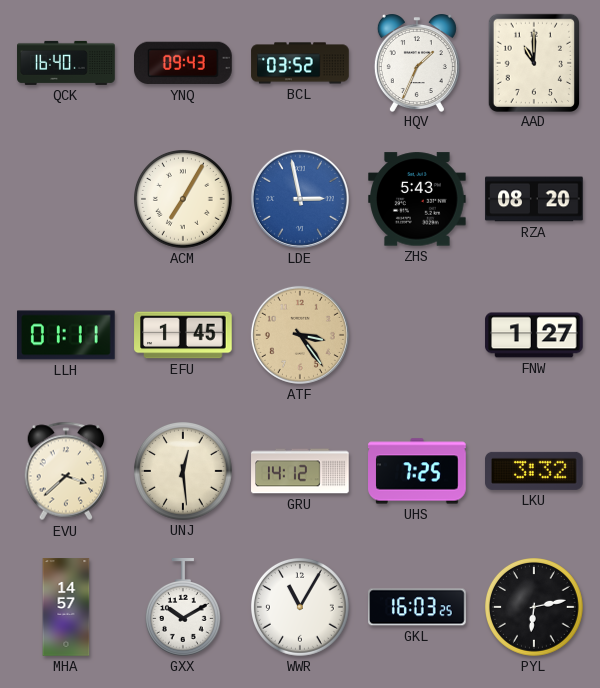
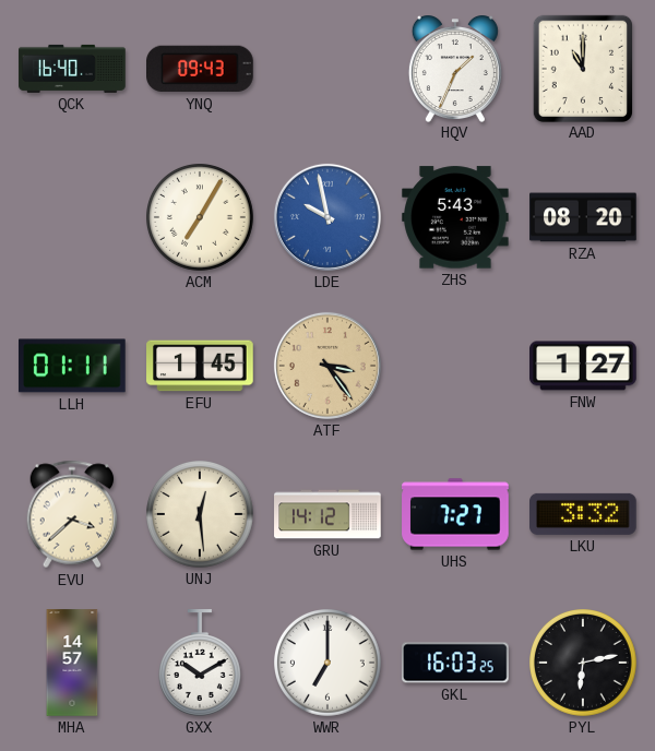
BCL: 03:52 -> none (300, 63)
LDE: 2:58 -> 9:58 (327, 217)
UHS: 7:25 -> 7:27 (455, 514)
WWR: 11:05 -> 7:00 (329, 664)
